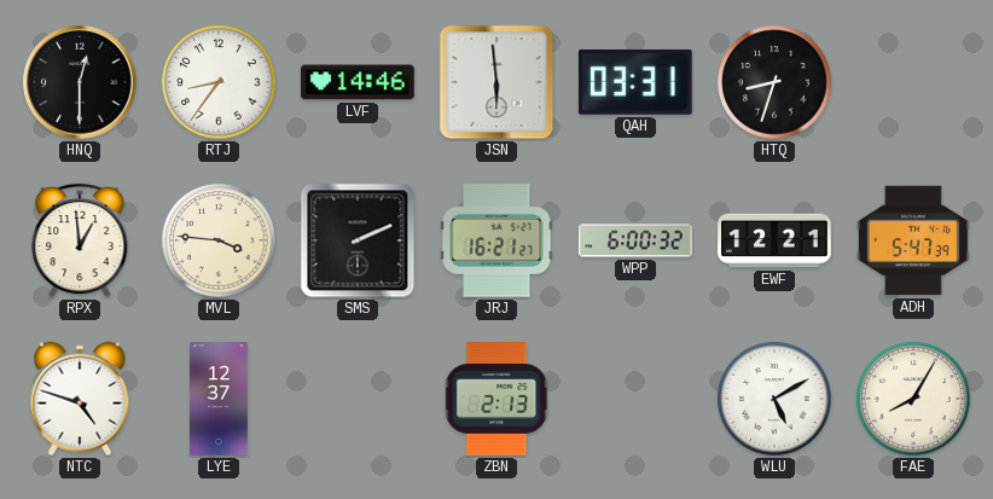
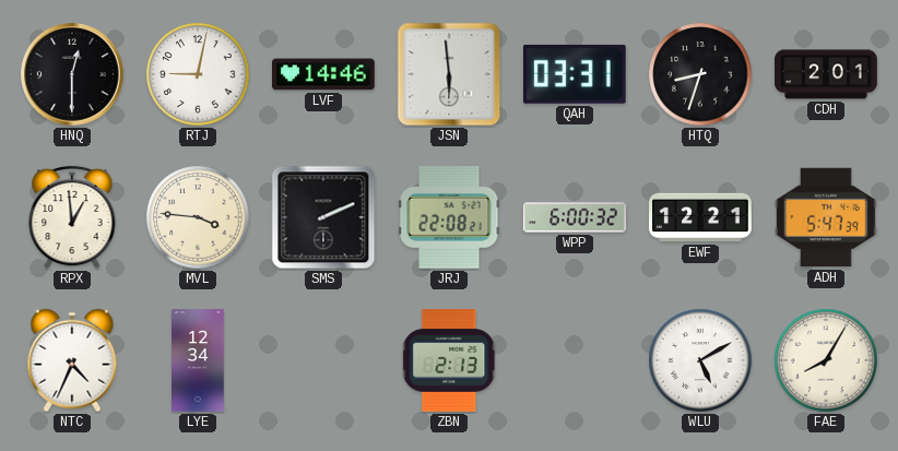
RTJ: 8:36 -> 9:02 (198, 74)
CDH: none -> 2:01 (826, 74)
JRJ: 16:21 -> 22:08 (449, 218)
NTC: 4:48 -> 4:34 (72, 360)
LYE: 12:37 -> 12:34 (198, 360)
